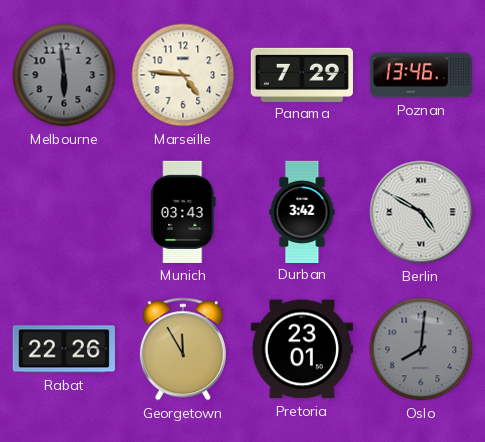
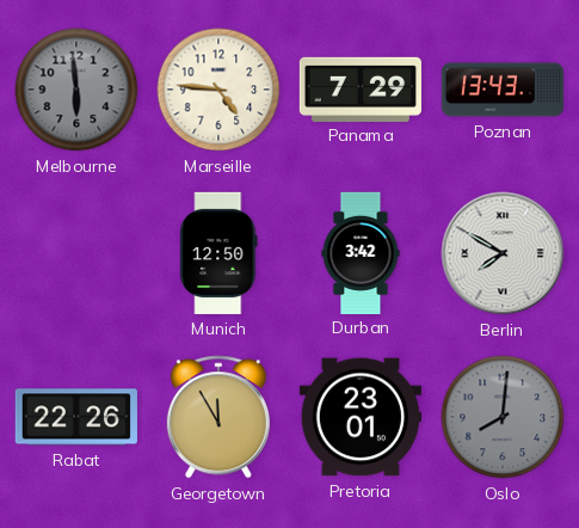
Poznan: 13:46 -> 13:43 (501, 90)
Munich: 03:43 -> 12:50 (218, 253)
Berlin: 4:50 -> 7:50 (503, 253)
